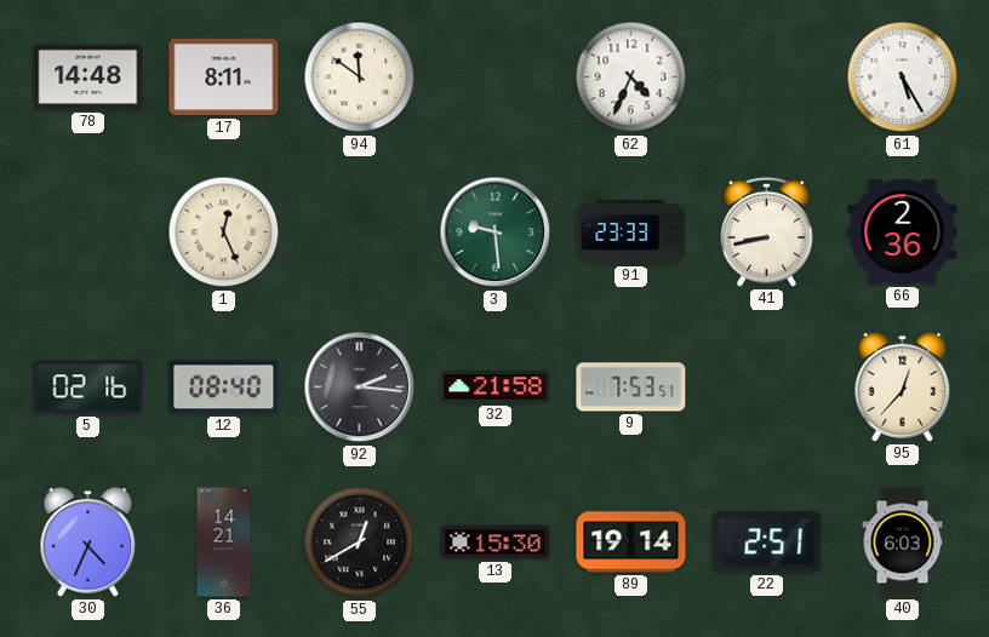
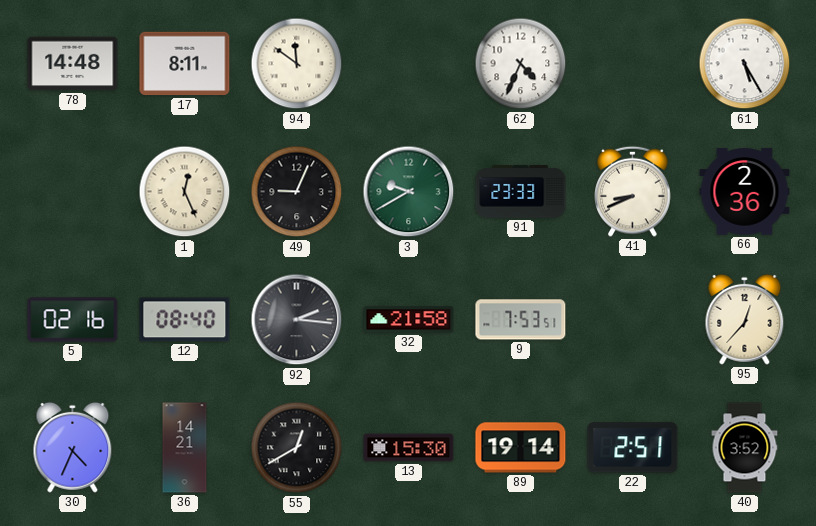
49: none -> 9:04 (297, 192)
3: 9:29 -> 9:40 (409, 192)
41: 8:43 -> 8:41 (633, 191)
40: 6:03 -> 3:52 (745, 448)
